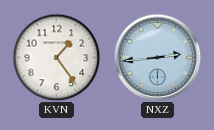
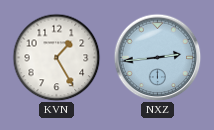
KVN: 1:24 -> 1:25 (56, 57)
